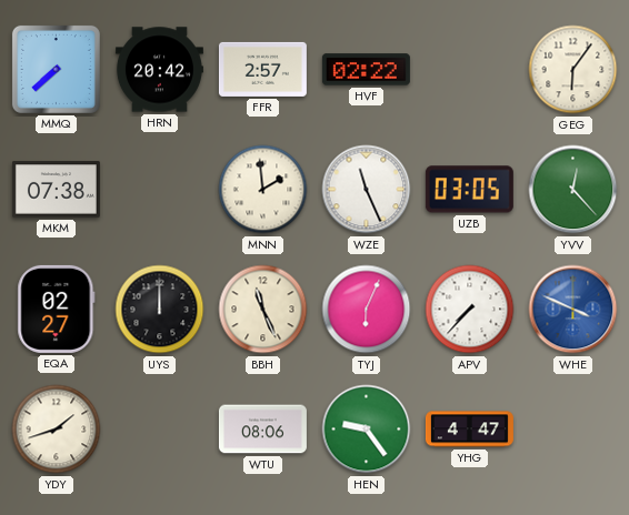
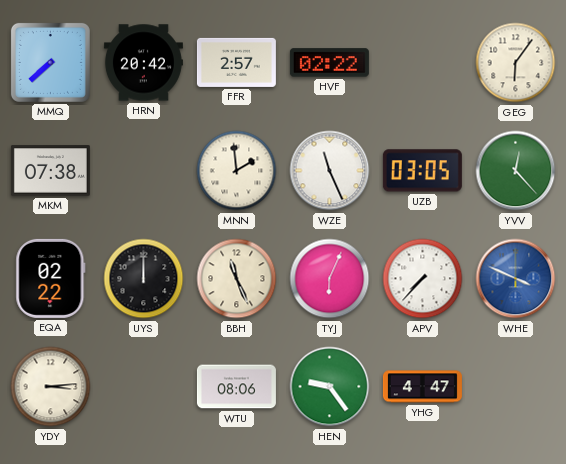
EQA: 02:27 -> 02:22 (51, 278)
YDY: 1:42 -> 3:14 (51, 387)
